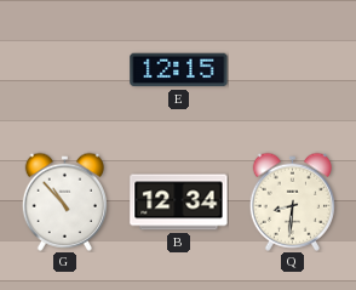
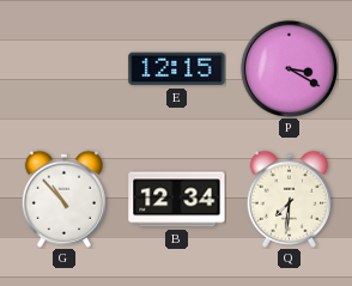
P: none -> 3:20 (289, 68)
Q: 8:31 -> 7:31 (289, 199)
